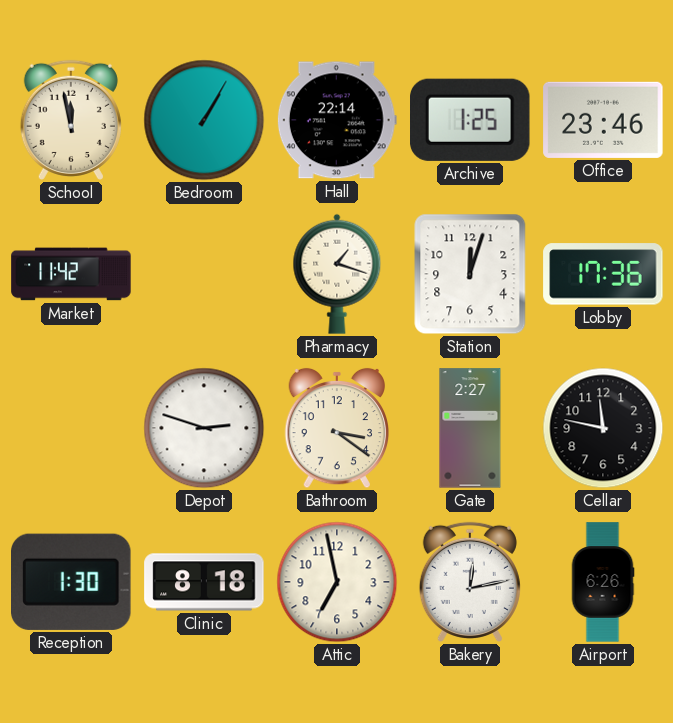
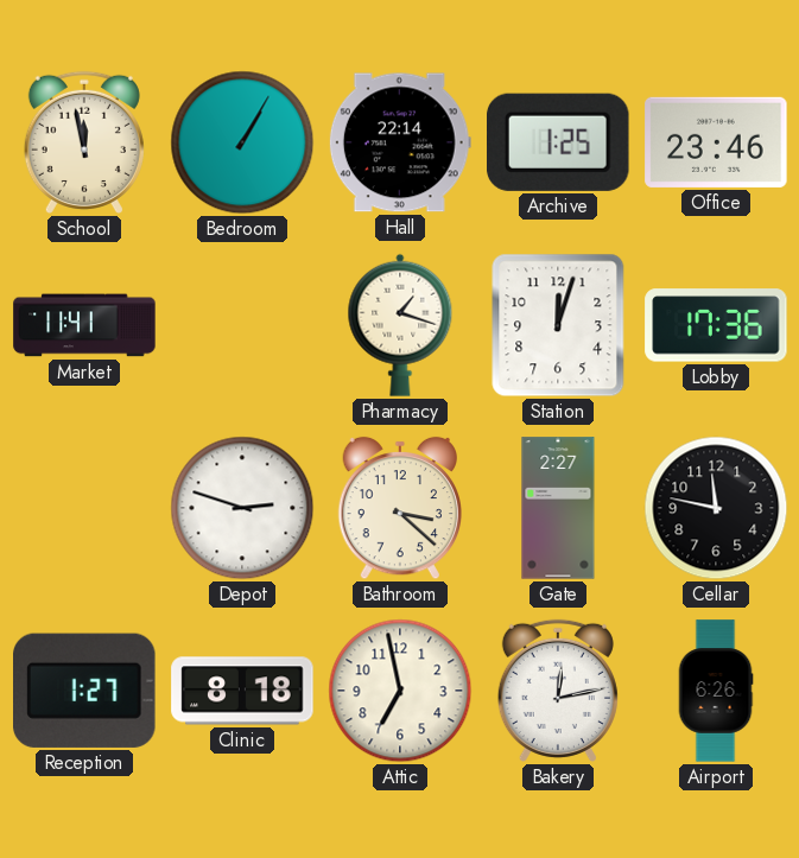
Market: 11:42 -> 11:41 (84, 325)
Bathroom: 3:21 -> 3:22 (400, 508)
Reception: 1:30 -> 1:27 (85, 691)
